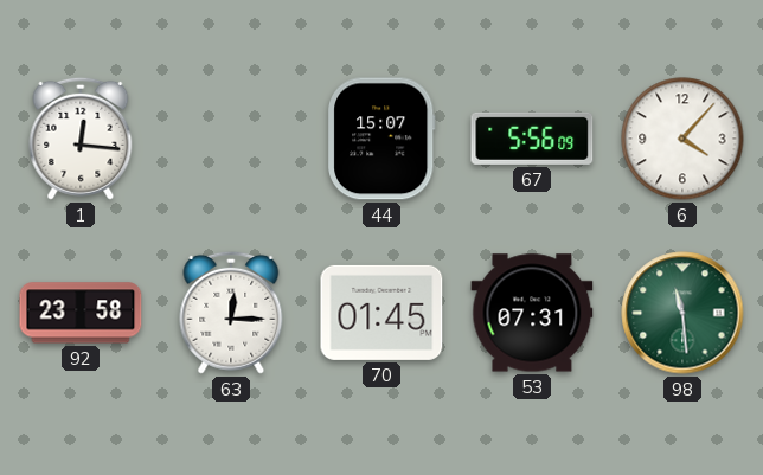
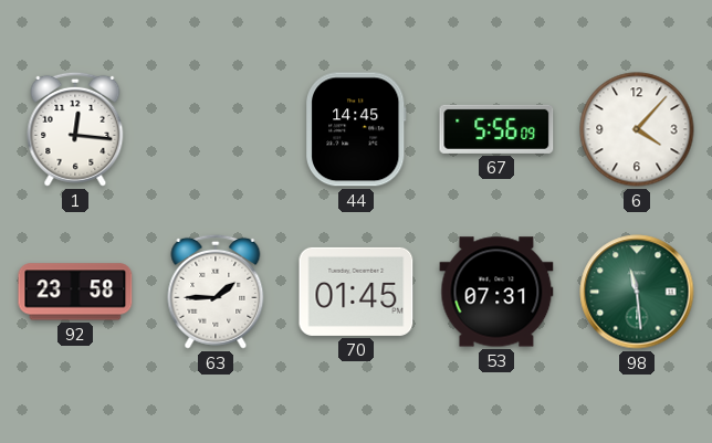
44: 15:07 -> 14:45 (357, 129)
63: 12:15 -> 1:45 (216, 292)
